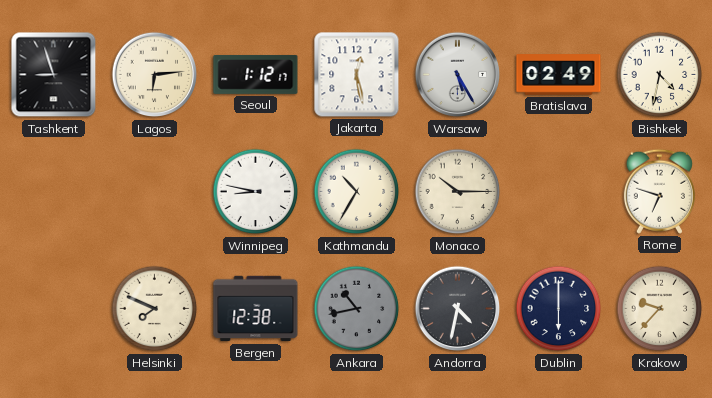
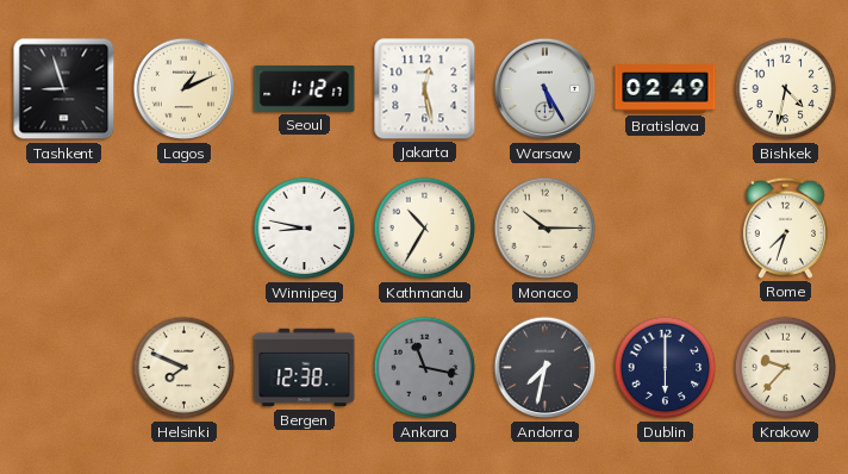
Lagos: 6:14 -> 1:11 (185, 89)
Rome: 6:48 -> 7:33 (785, 227)
Ankara: 10:43 -> 11:17 (425, 368)
Andorra: 4:32 -> 7:32 (545, 368)
